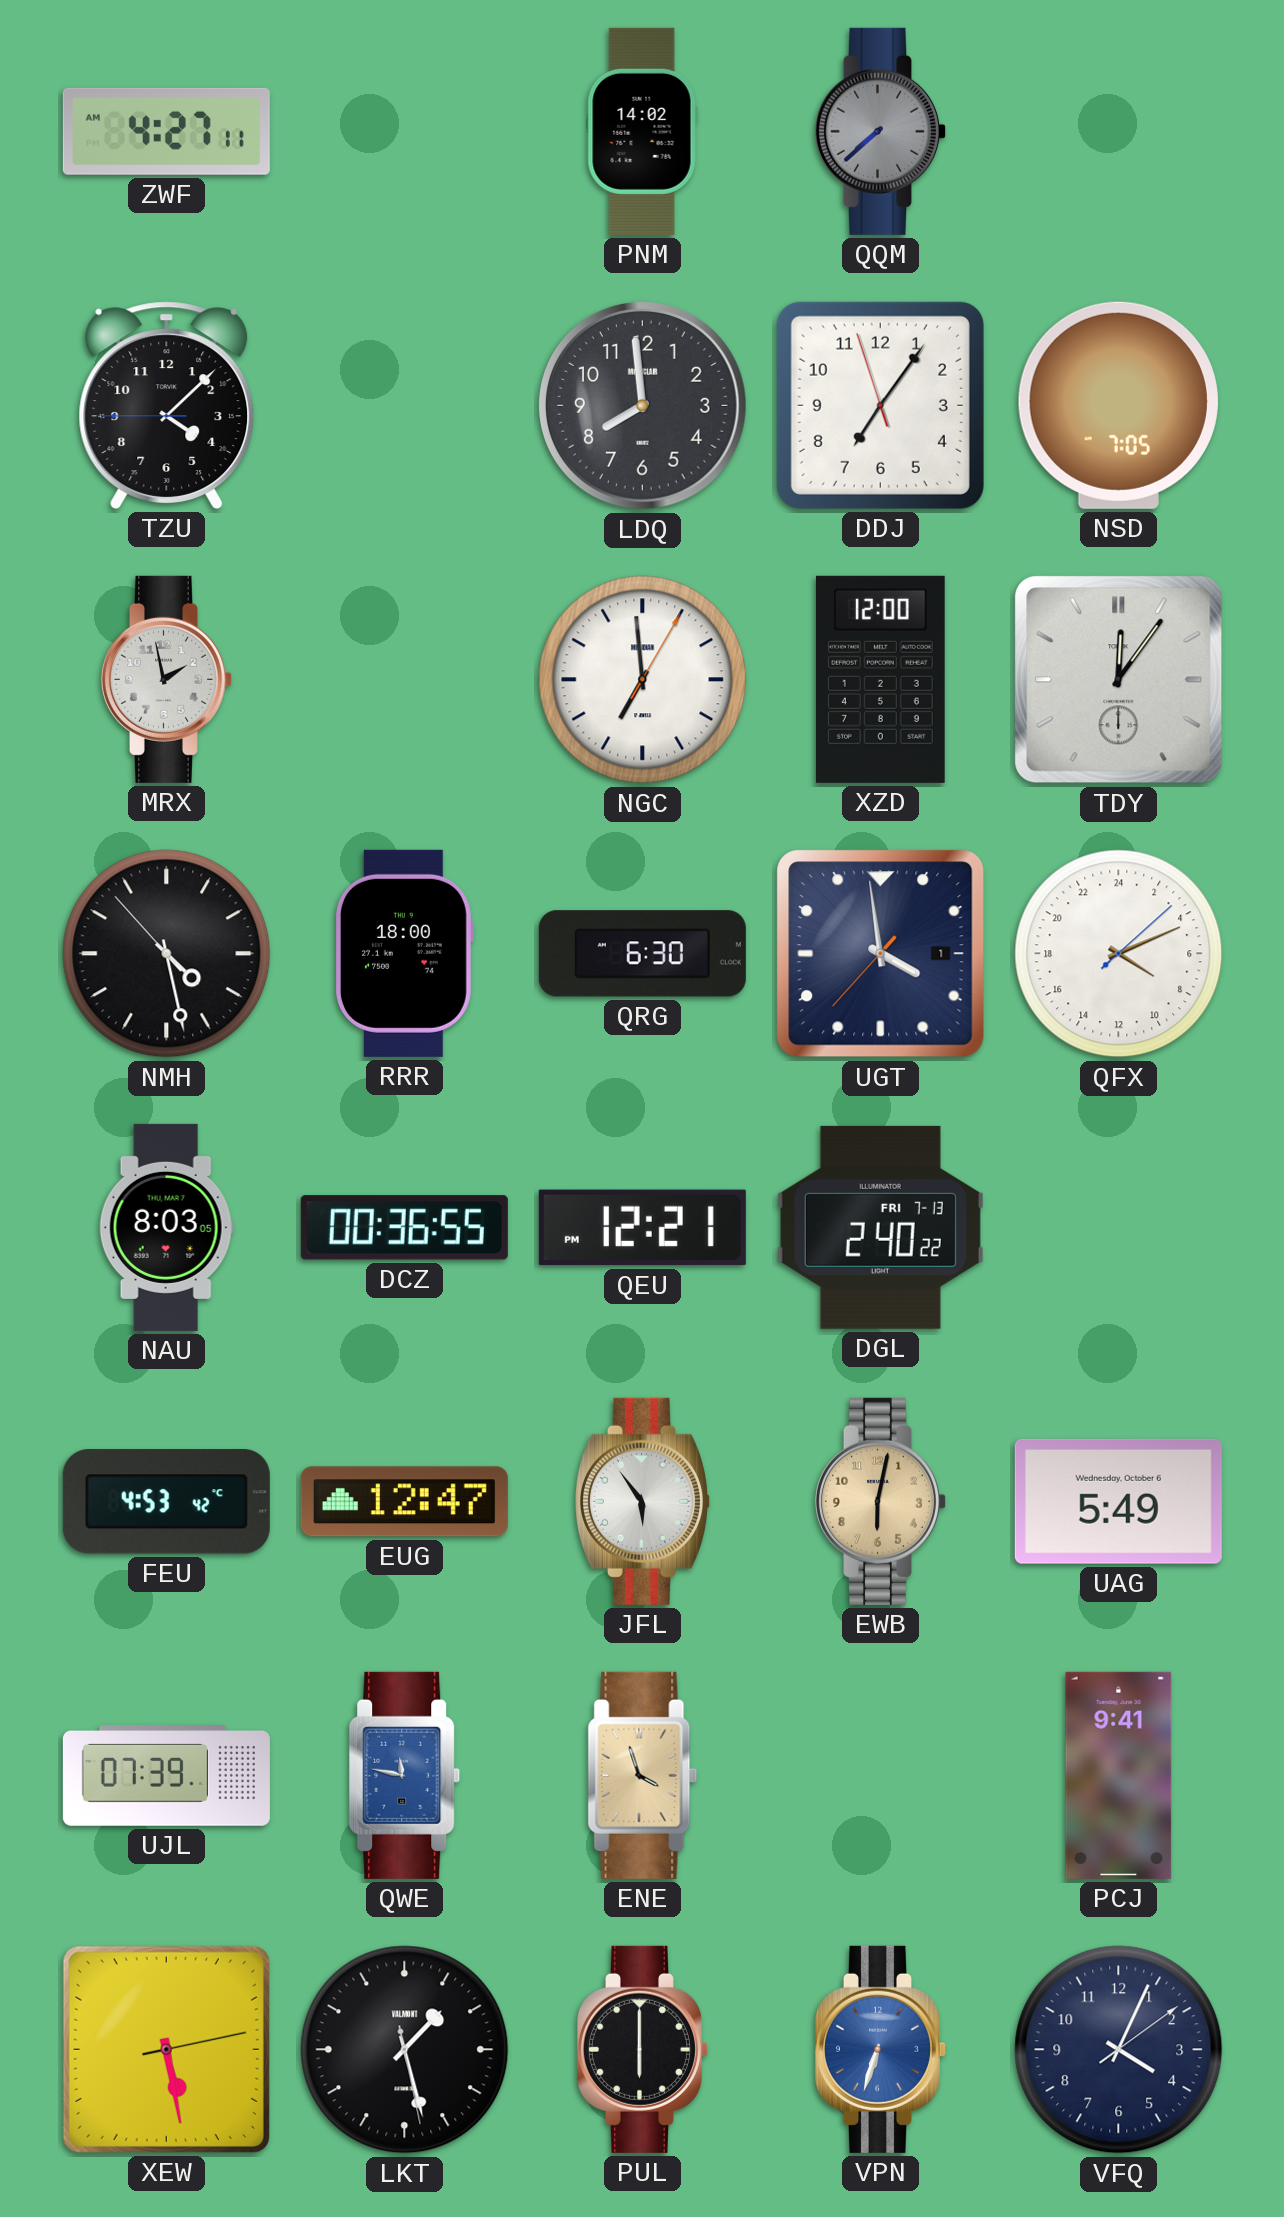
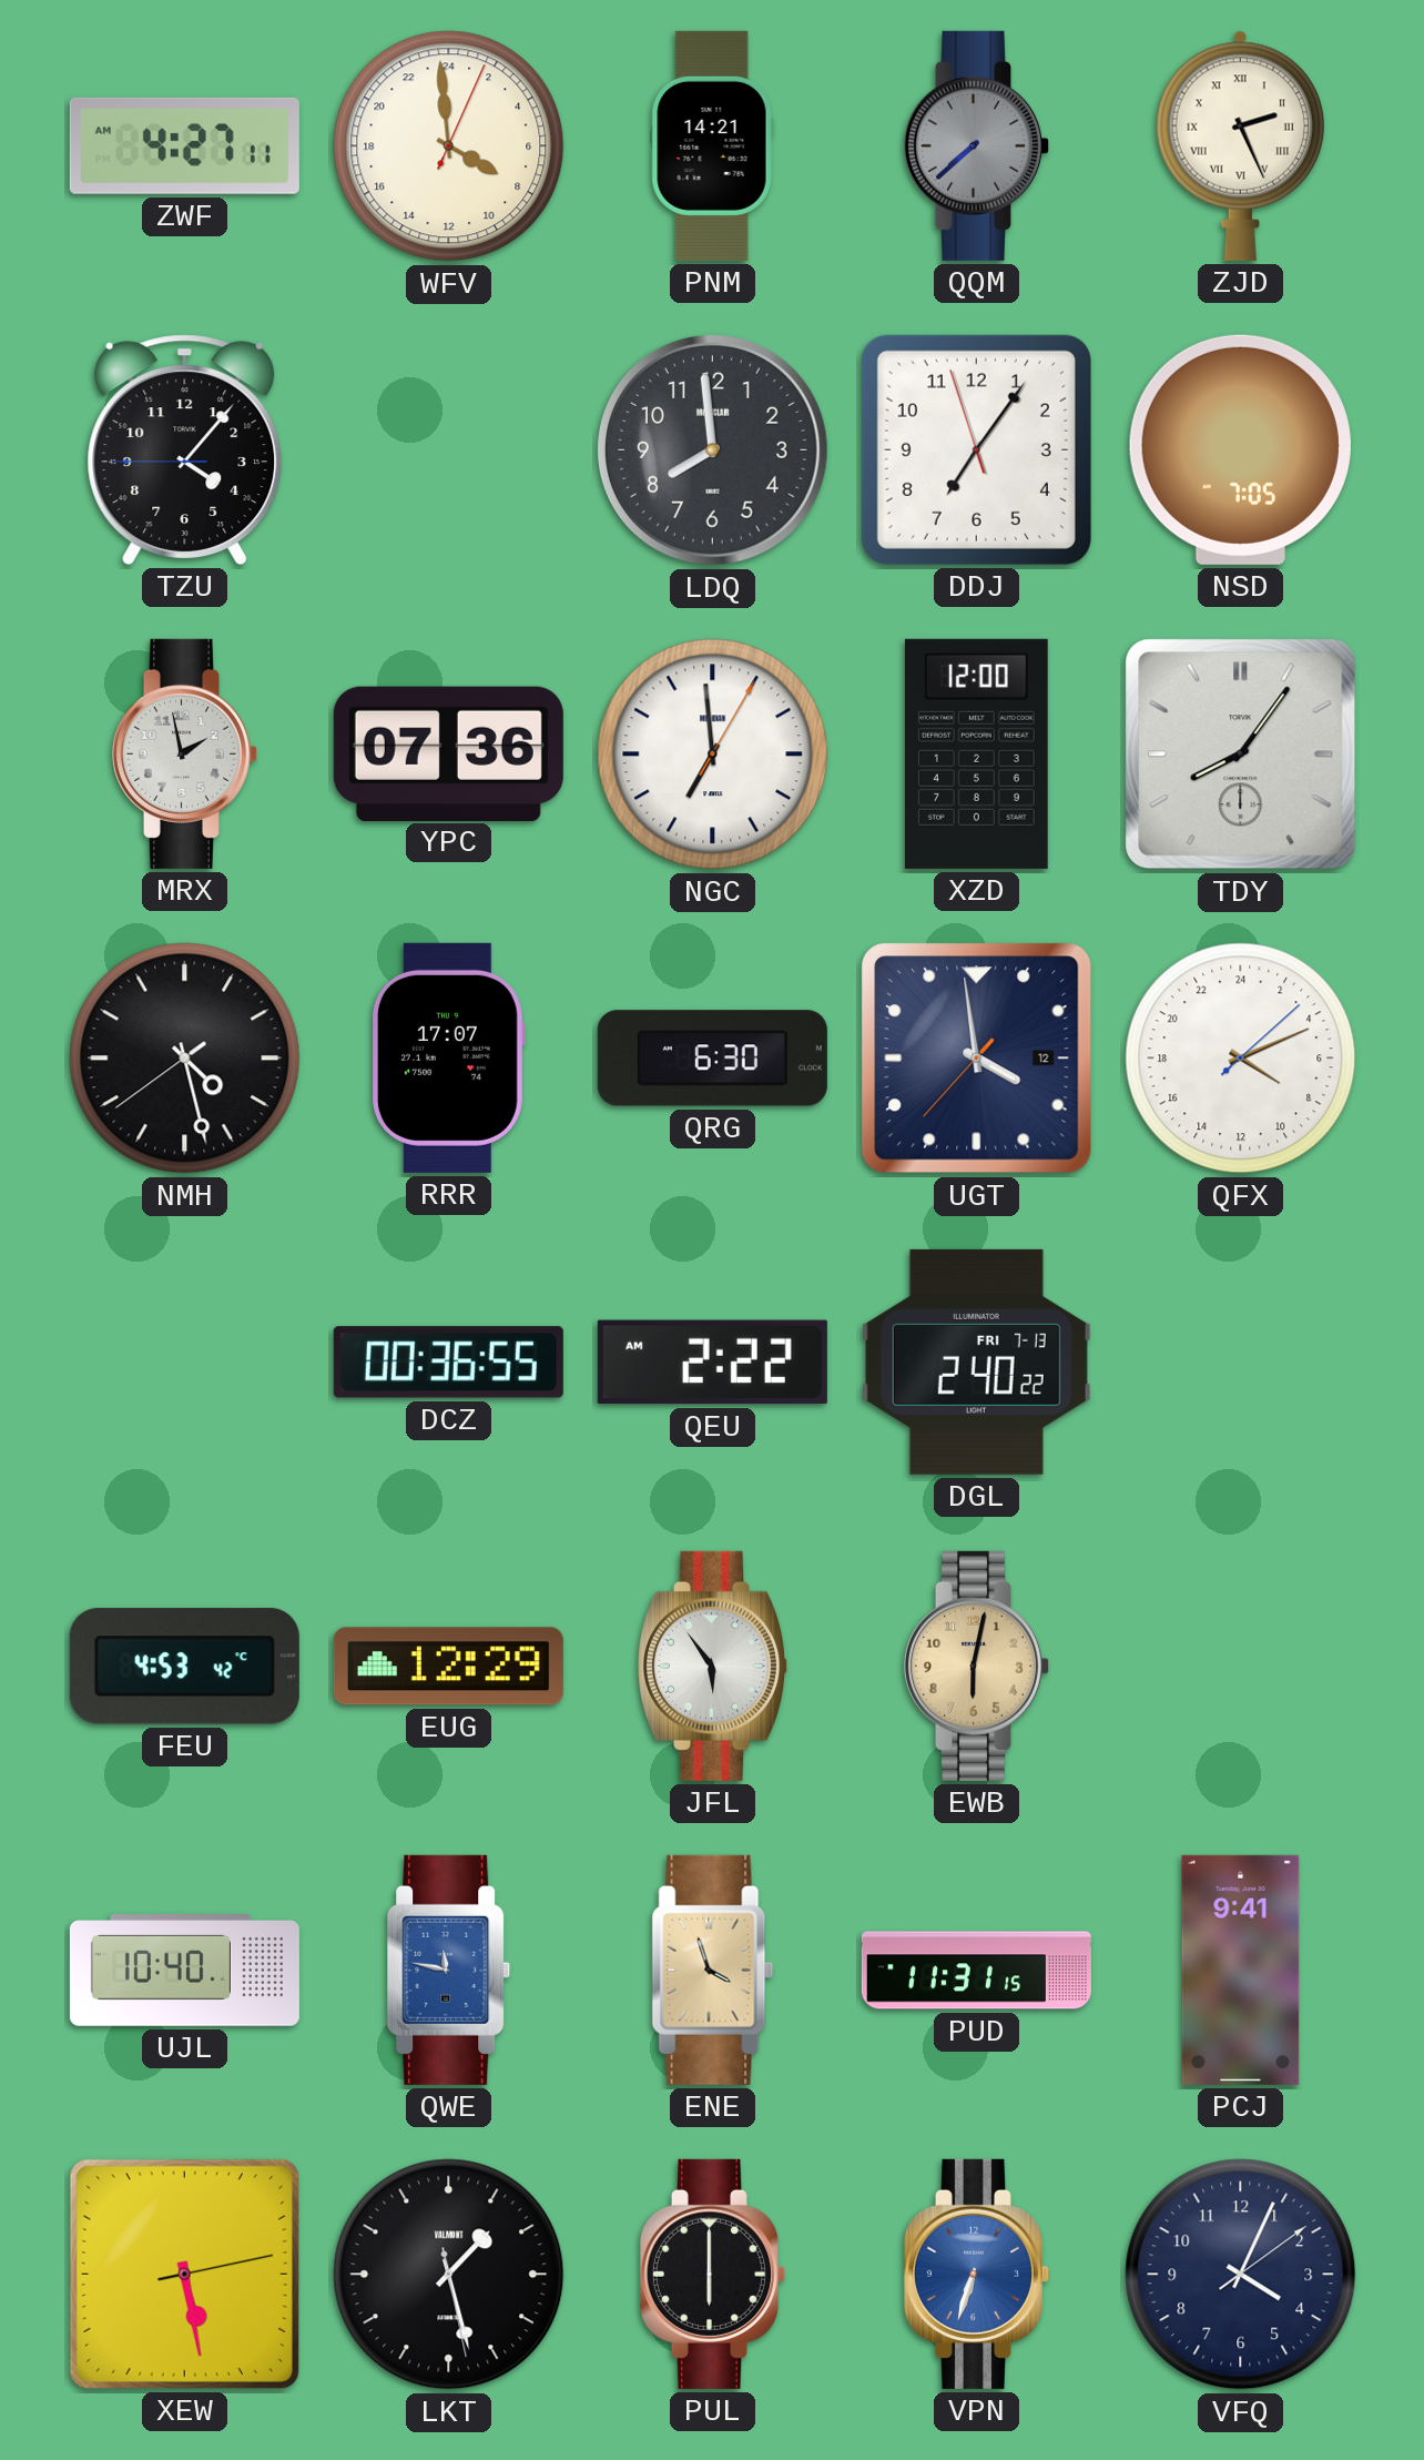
WFV: none -> 7:59 (449, 146)
PNM: 14:02 -> 14:21 (712, 145)
ZJD: none -> 2:26 (1240, 145)
TZU: 4:07 -> 4:06 (185, 449)
YPC: none -> 07:36 (448, 753)
TDY: 12:06 -> 8:06 (1241, 755)
NMH: 4:27:53 -> 4:27:39 (185, 1059)
RRR: 18:00 -> 17:07 (449, 1057)
UGT date: 1 -> 12 (977, 1059)
NAU: 8:03 -> none (166, 1227)
QEU: 12:21 -> 2:22 (712, 1363)
EUG: 12:47 -> 12:29 (448, 1667)
UAG: 5:49 -> none (1118, 1501)
UJL: 07:39 -> 10:40 (184, 1971)
PUD: none -> 11:31 (976, 1971)
